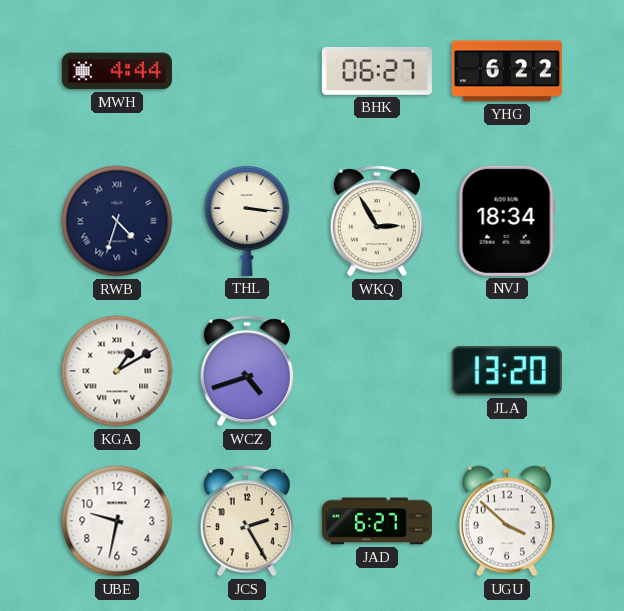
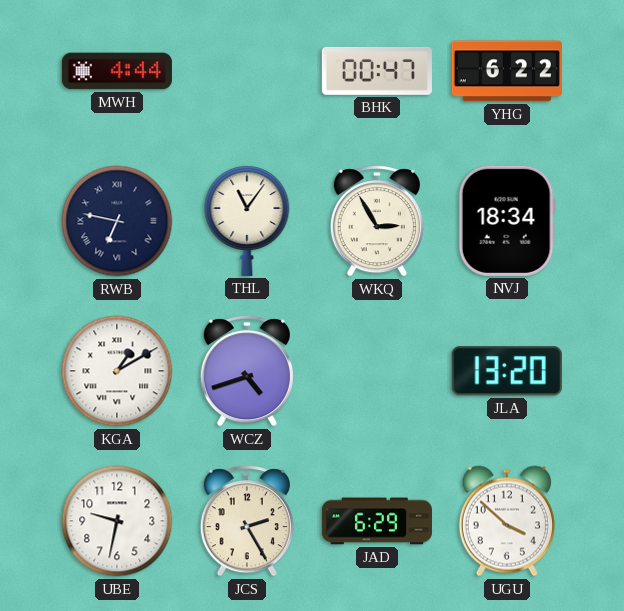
BHK: 06:27 -> 00:47 (377, 71)
RWB: 4:33 -> 6:47 (117, 221)
THL: 3:16 -> 11:06 (247, 221)
JAD: 6:27 -> 6:29 (377, 521)
